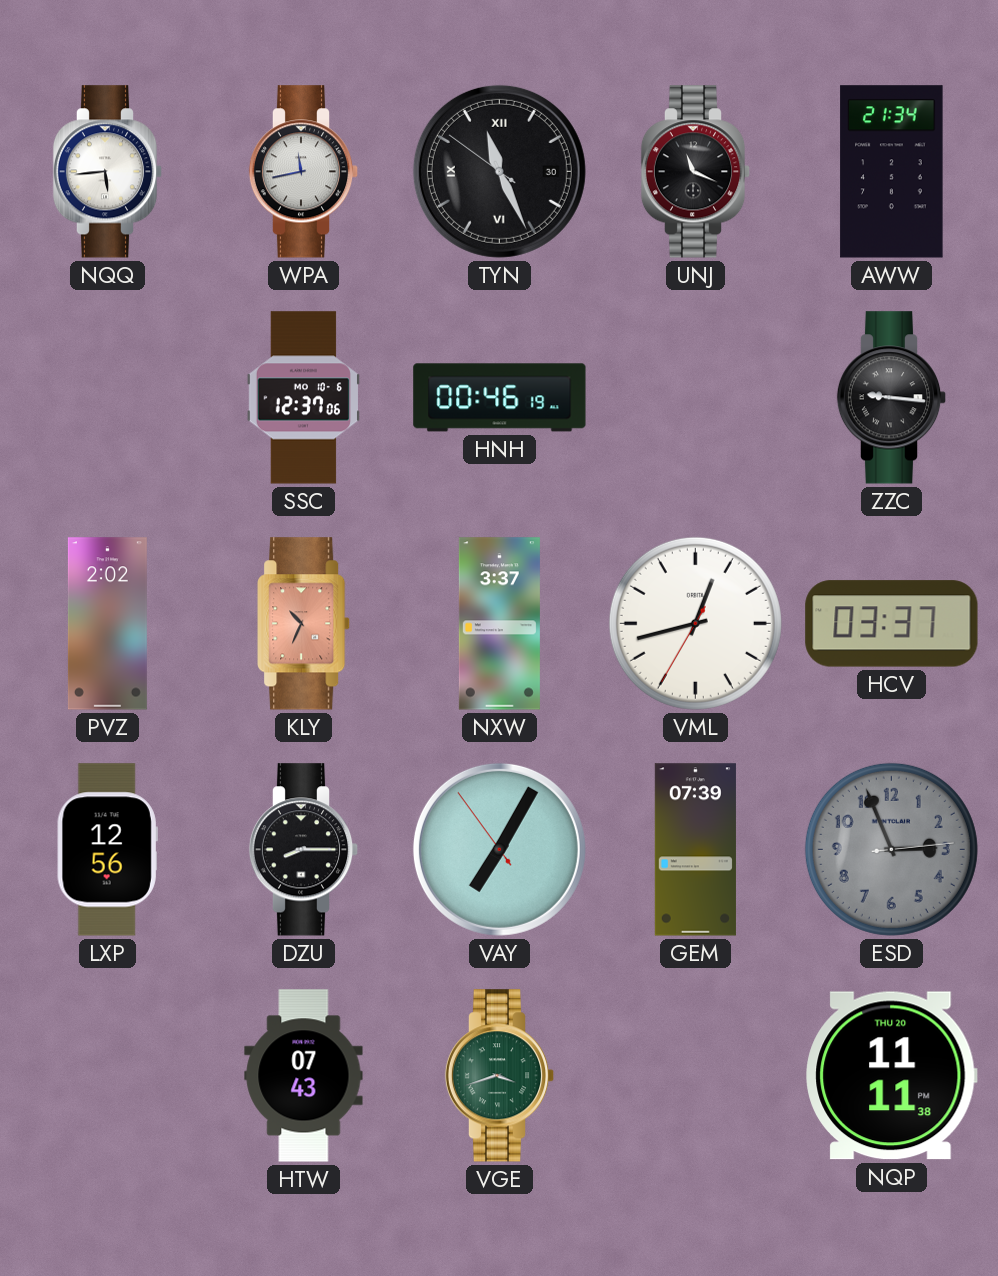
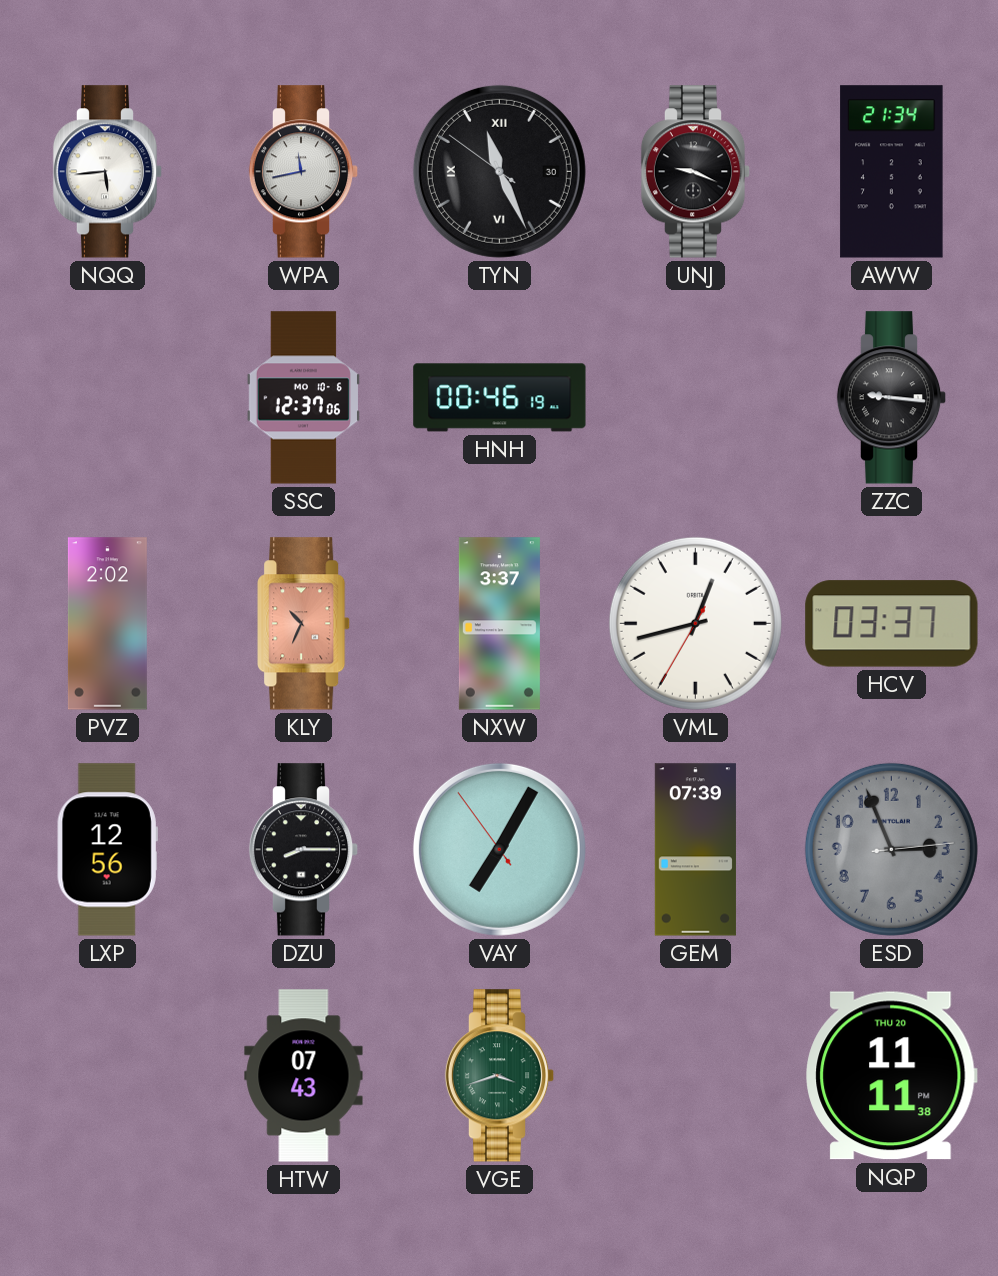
UNJ: 11:19 -> 9:19 (696, 172)
